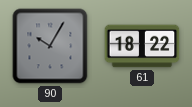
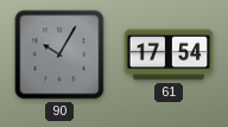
61: 18:22 -> 17:54 (169, 55)
